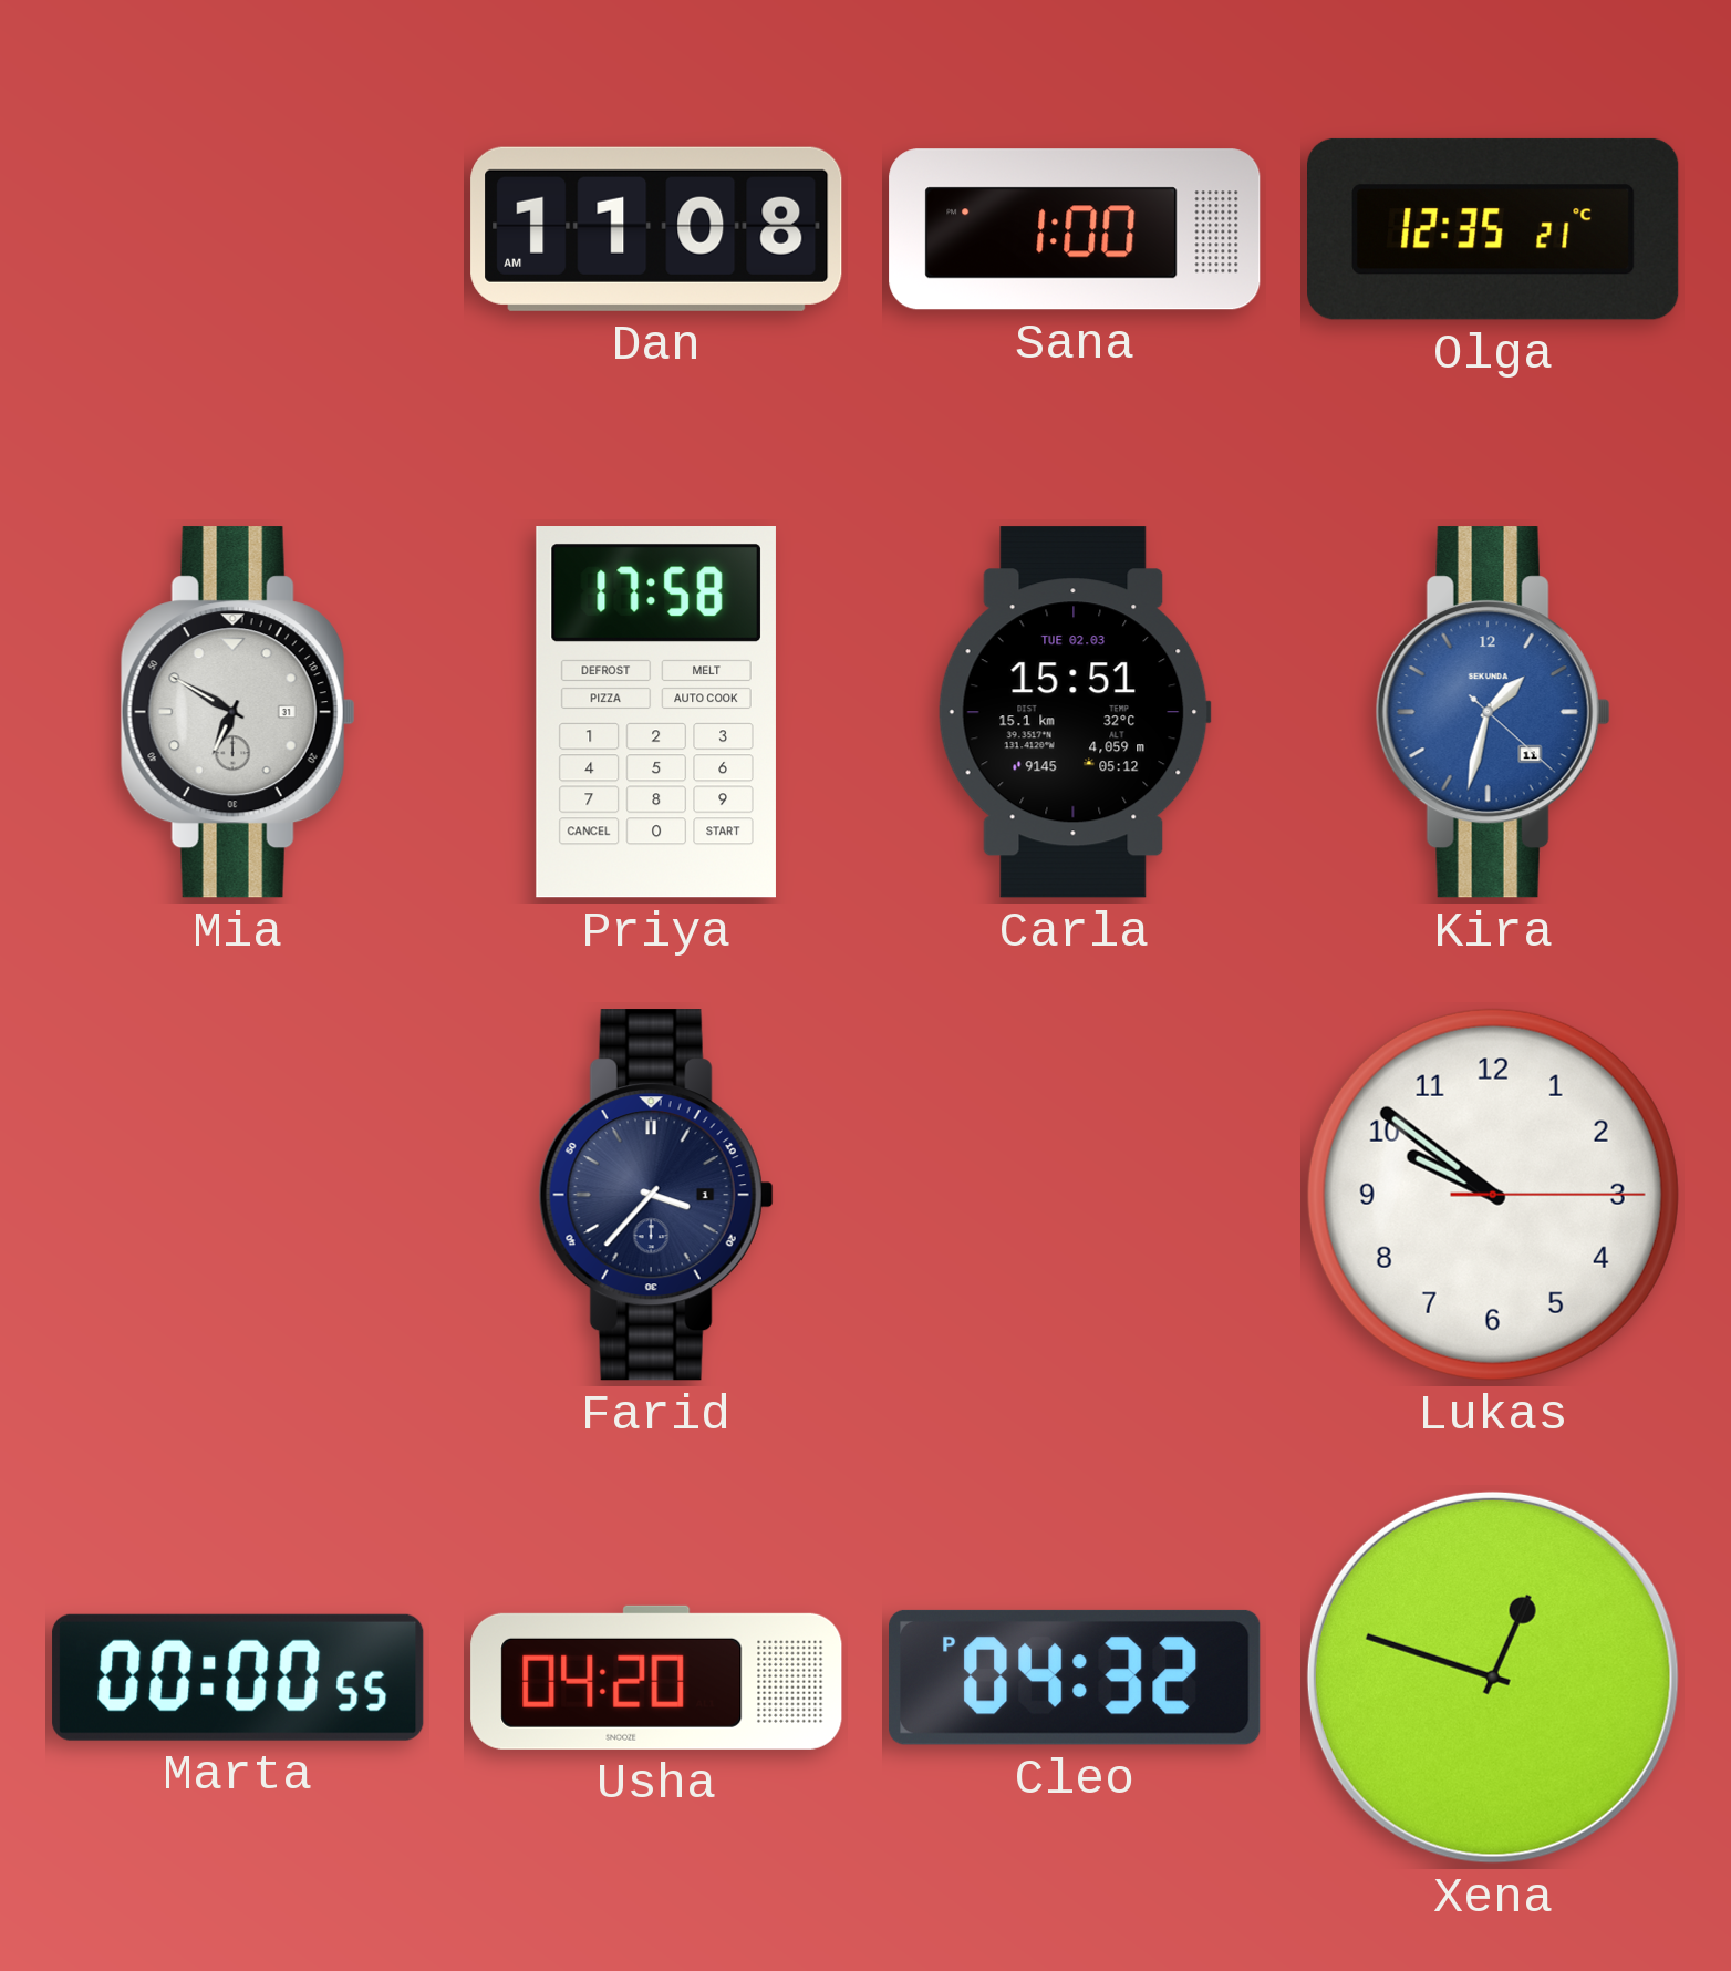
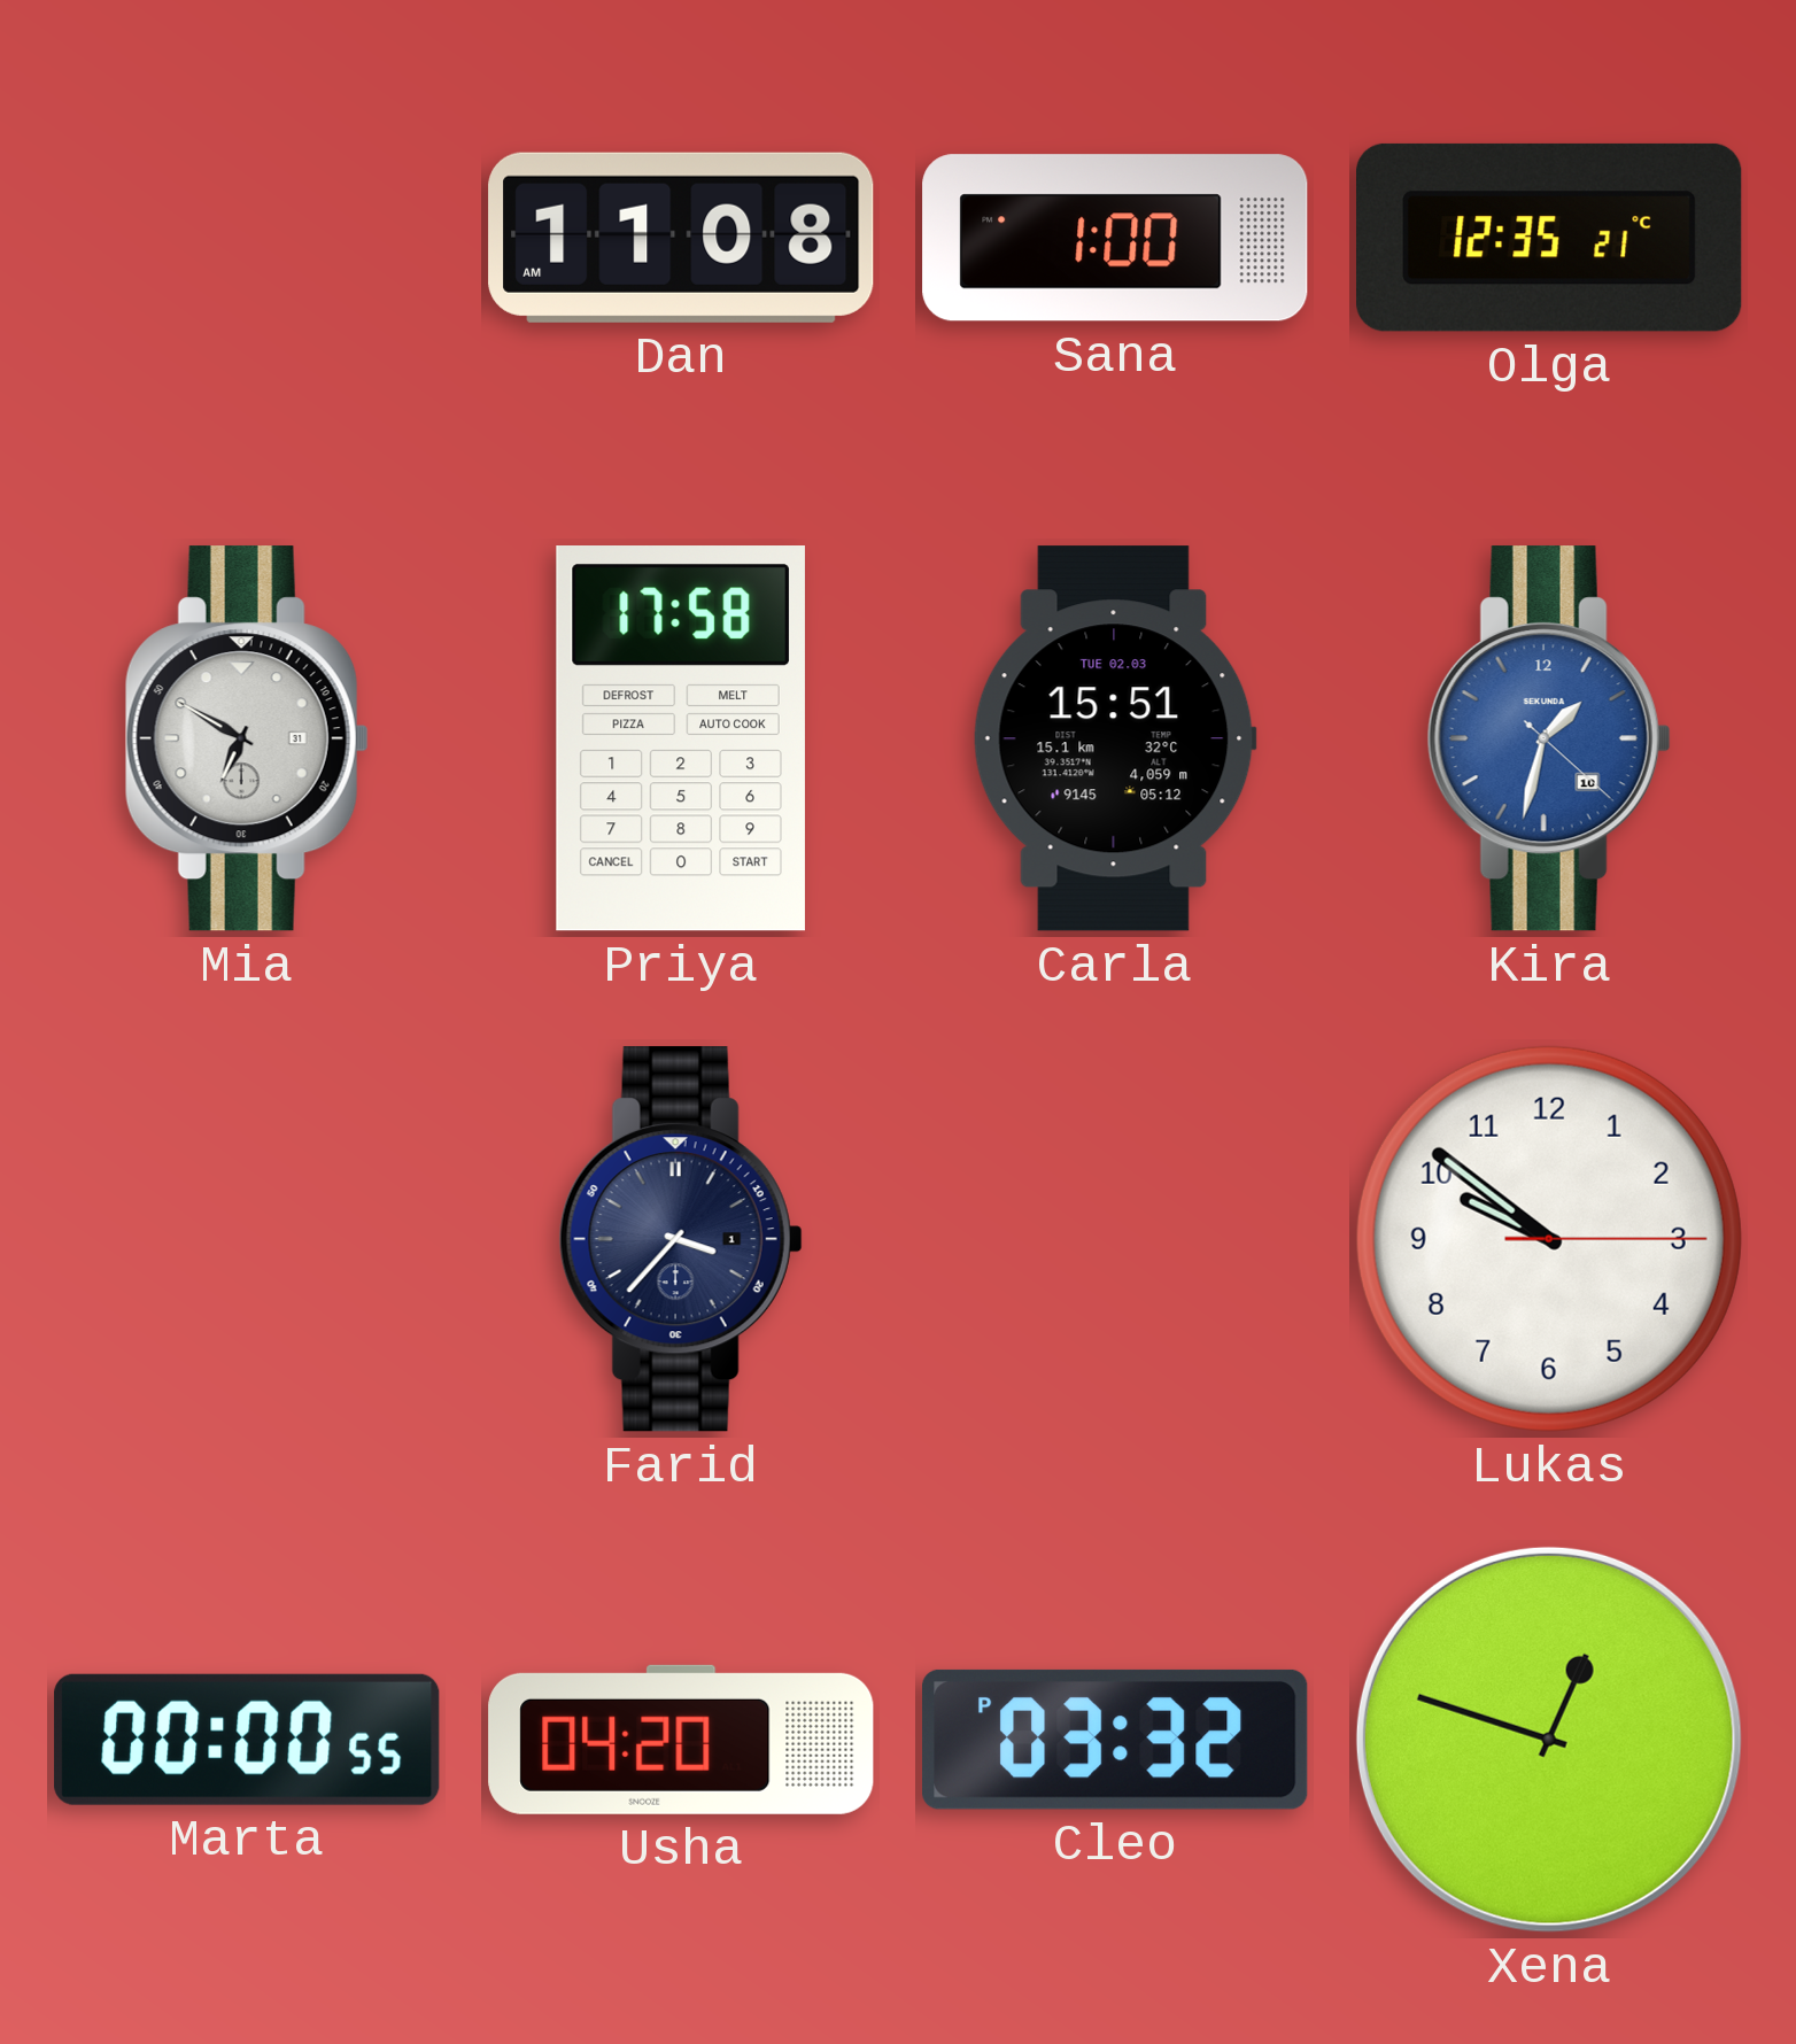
Kira date: 11 -> 10 (1549, 738)
Cleo: 04:32 -> 03:32 (1115, 1740)
